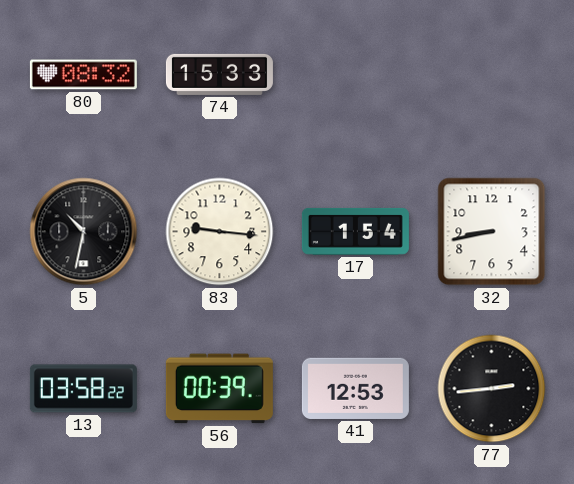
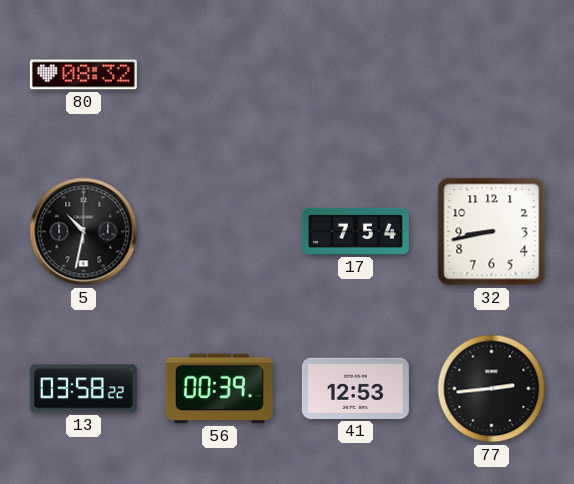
74: 15:33 -> none (219, 74)
83: 9:16 -> none (220, 232)
17: 1:54 -> 7:54 (355, 231)
